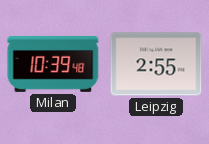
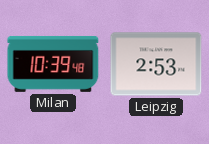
Leipzig: 2:55 -> 2:53 (156, 64)
